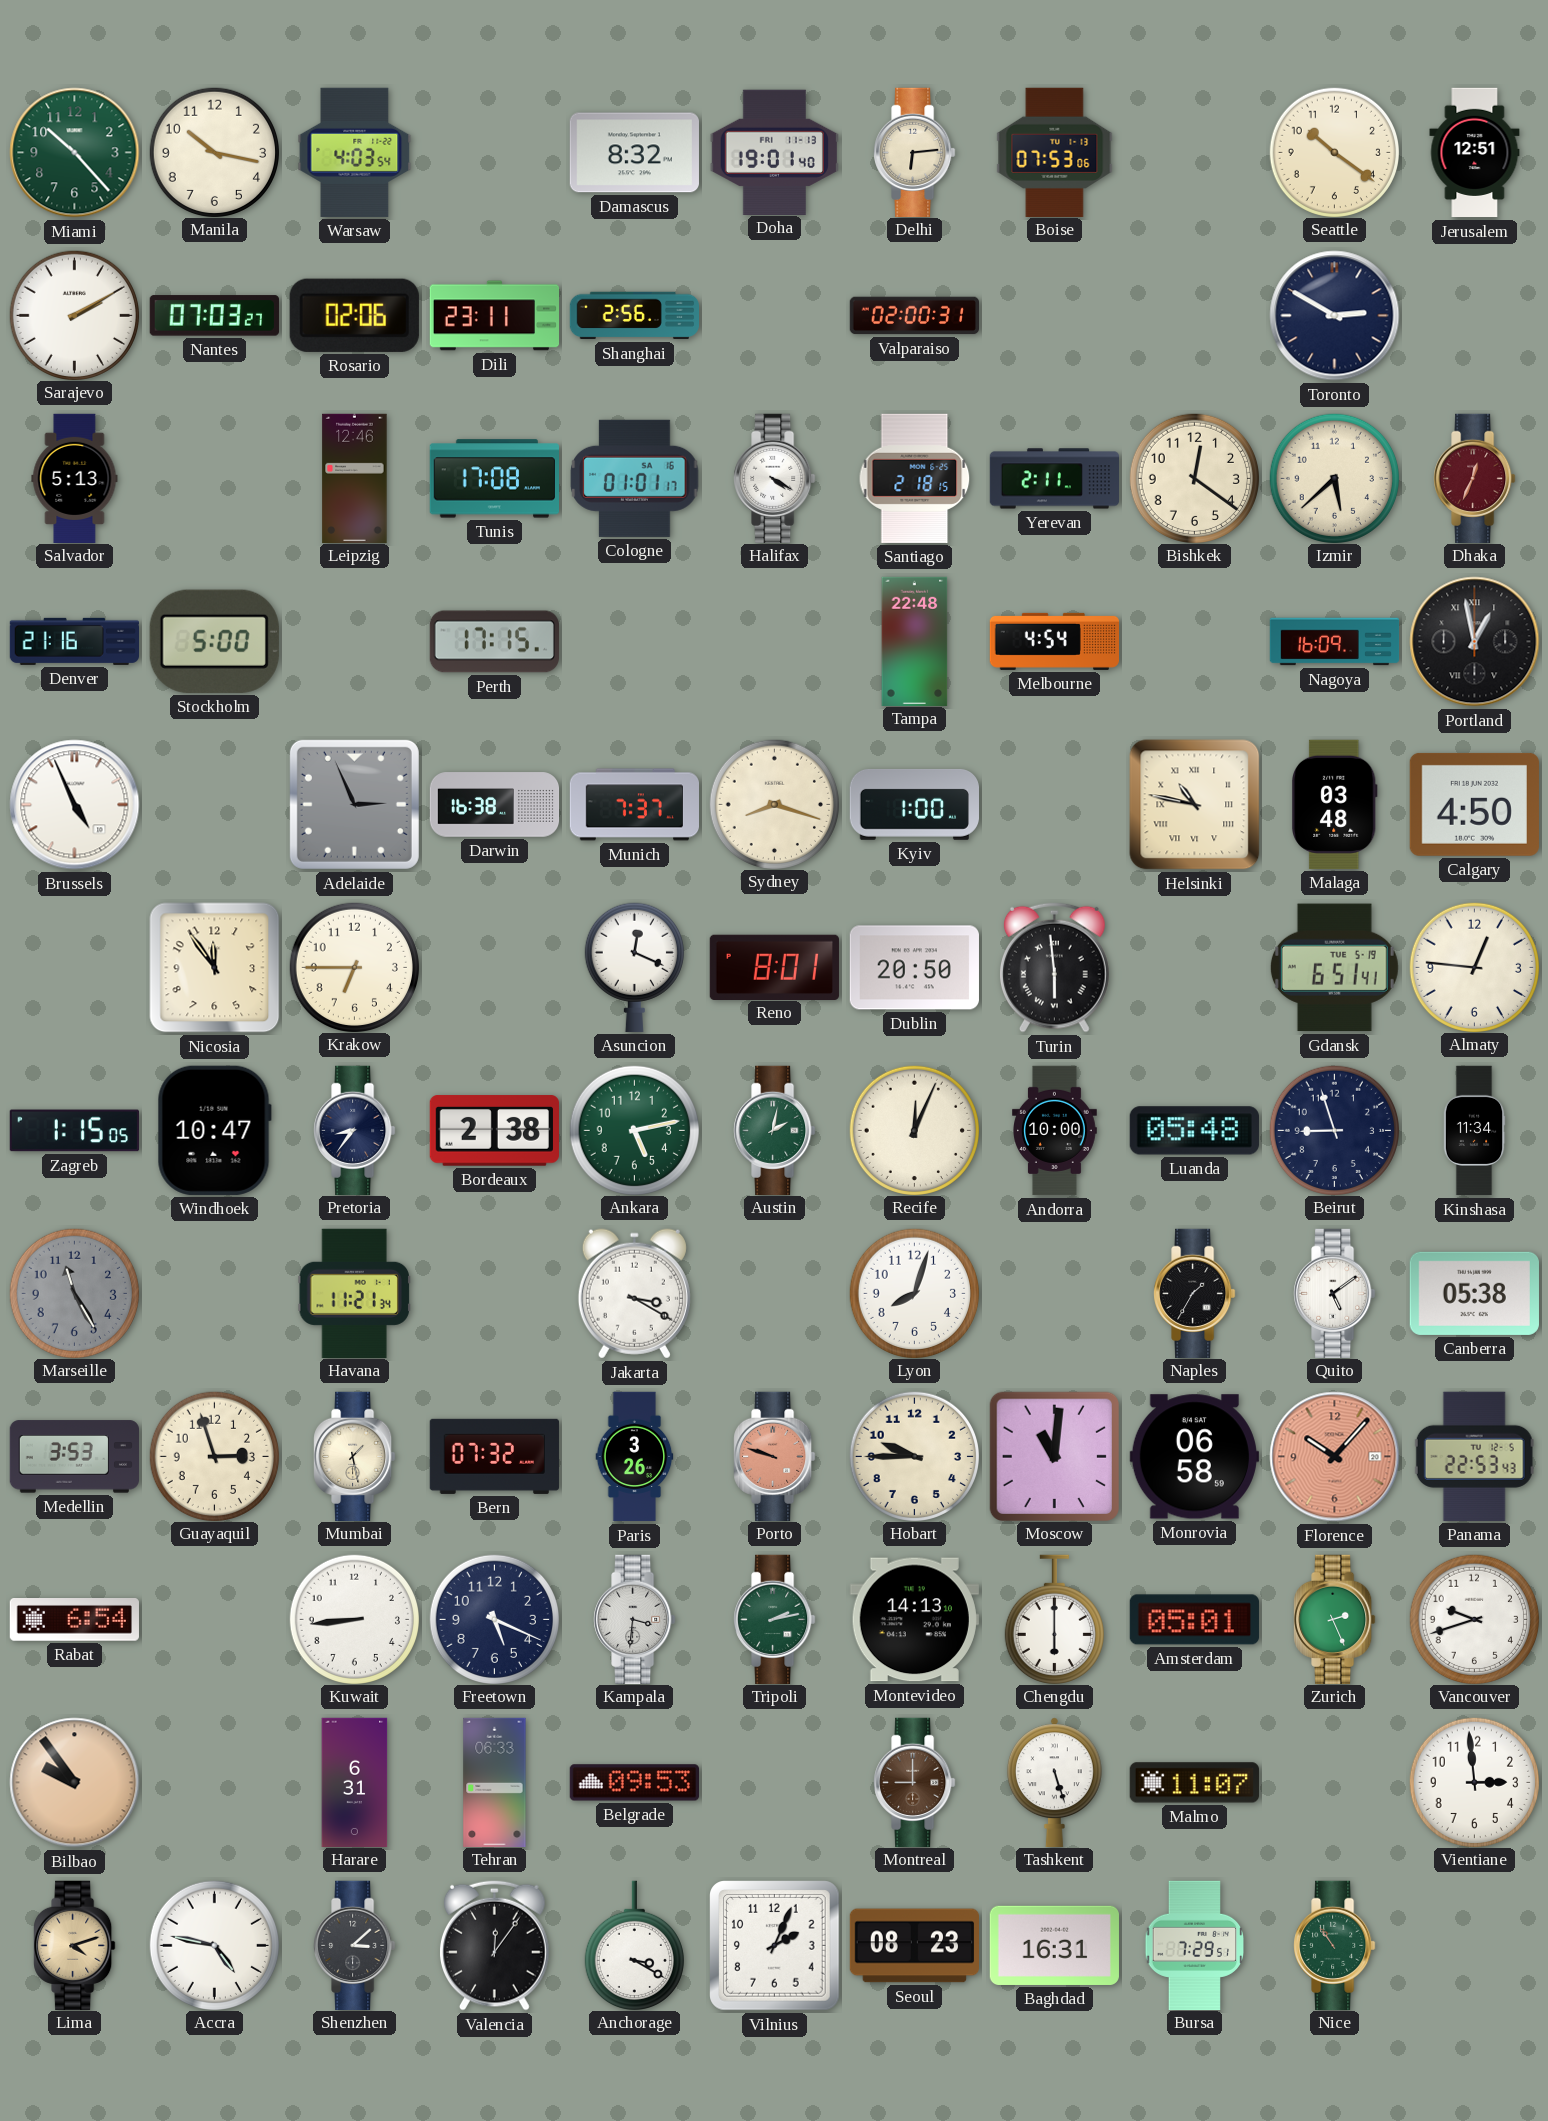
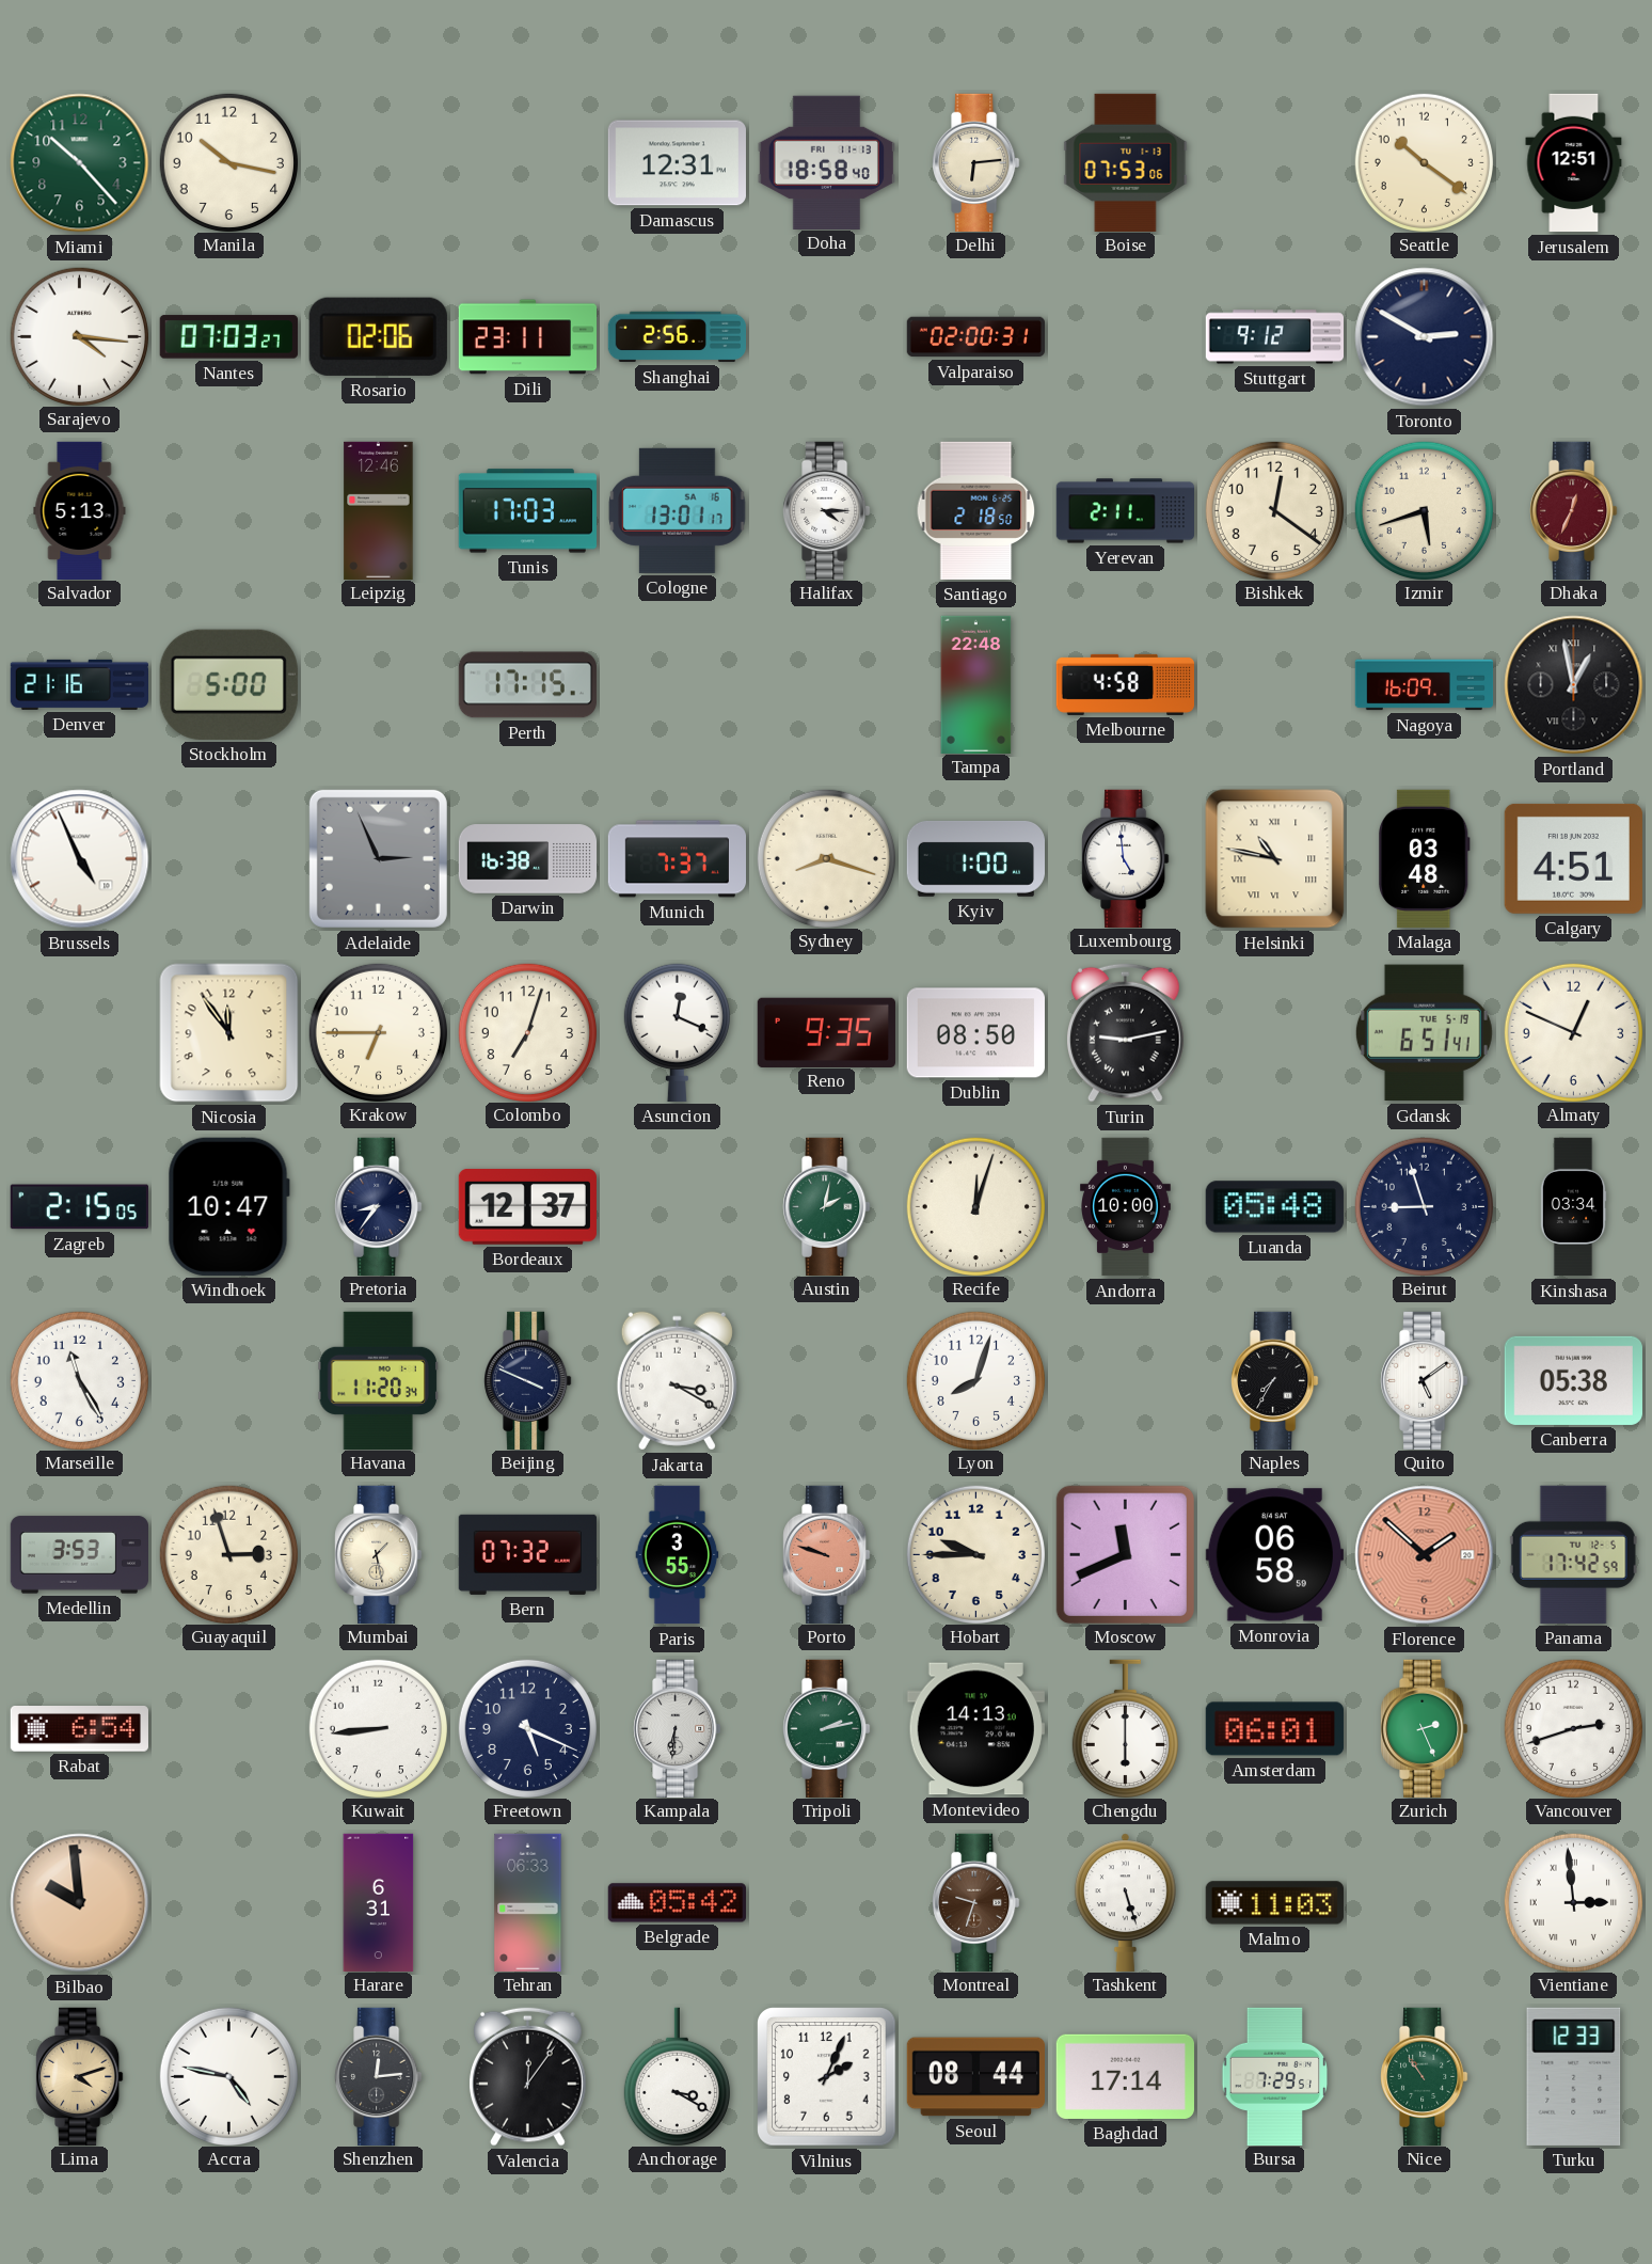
Warsaw: 4:03 -> none (355, 152)
Damascus: 8:32 -> 12:31 (677, 163)
Doha: 19:01 -> 18:58 (826, 162)
Sarajevo: 2:10 -> 4:16 (79, 336)
Stuttgart: none -> 9:12 (1275, 337)
Tunis: 17:08 -> 17:03 (527, 511)
Cologne: 01:01 -> 13:01 (678, 510)
Halifax: 4:20 -> 4:15 (827, 510)
Santiago: 2:18:15 -> 2:18:50 (976, 510)
Izmir: 5:38 -> 5:42 (1424, 510)
Melbourne: 4:54 -> 4:58 (1125, 684)
Luxembourg: none -> 4:59 (1126, 858)
Calgary: 4:50 -> 4:51 (1573, 858)
Colombo: none -> 7:03 (527, 1032)
Reno: 8:01 -> 9:35 (826, 1032)
Dublin: 20:50 -> 08:50 (975, 1033)
Turin: 5:59 -> 9:13 (1125, 1032)
Almaty: 12:46 -> 12:49 (1573, 1032)
Zagreb: 1:15 -> 2:15 (79, 1207)
Bordeaux: 2:38 -> 12:37 (527, 1207)
Ankara: 5:13 -> none (634, 1130)
Recife: 12:04 -> 12:03 (975, 1206)
Kinshasa: 11:34 -> 03:34 (1573, 1207)
Marseille dial: grey -> white (79, 1380)
Havana: 11:21 -> 11:20 (378, 1380)
Beijing: none -> 3:49 (528, 1380)
Naples: 1:35 -> 7:35 (1275, 1380)
Paris: 3:26 -> 3:55 (678, 1555)
Moscow: 11:01 -> 11:41 (1125, 1554)
Florence: 10:07 -> 1:52 (1425, 1555)
Panama: 22:53 -> 17:42 (1573, 1554)
Kampala: 3:31 -> 6:31 (678, 1728)
Amsterdam: 05:01 -> 06:01 (1274, 1729)
Vancouver: 9:42 -> 2:42 (1573, 1728)
Bilbao: 9:54 -> 9:59 (80, 1903)
Belgrade: 09:53 -> 05:42 (677, 1903)
Montreal: 9:00 -> 9:33 (976, 1902)
Malmo: 11:07 -> 11:03 (1274, 1903)
Vientiane numerals: Arabic -> Roman (1573, 1902)
Shenzhen: 3:08 -> 12:14 (379, 2076)
Seoul: 08:23 -> 08:44 (975, 2077)
Baghdad: 16:31 -> 17:14 (1125, 2076)
Turku: none -> 12:33 (1574, 2076)
